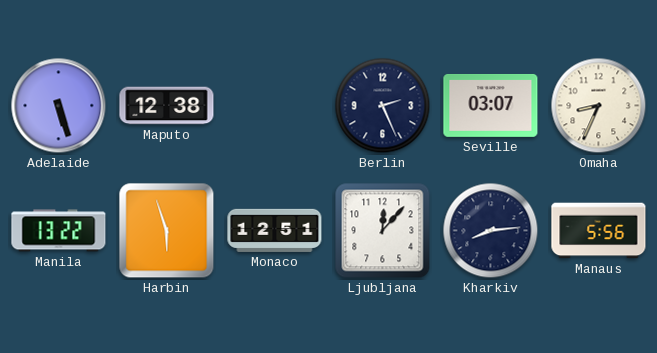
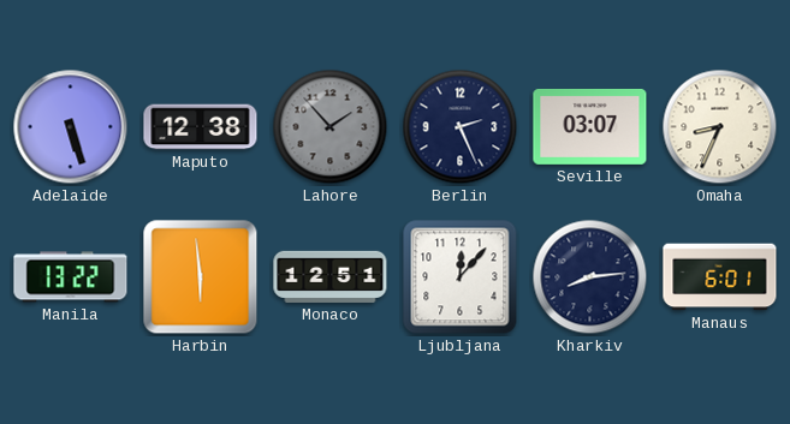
Lahore: none -> 1:53 (331, 127)
Harbin: 5:57 -> 5:59 (201, 277)
Manaus: 5:56 -> 6:01 (720, 277)
